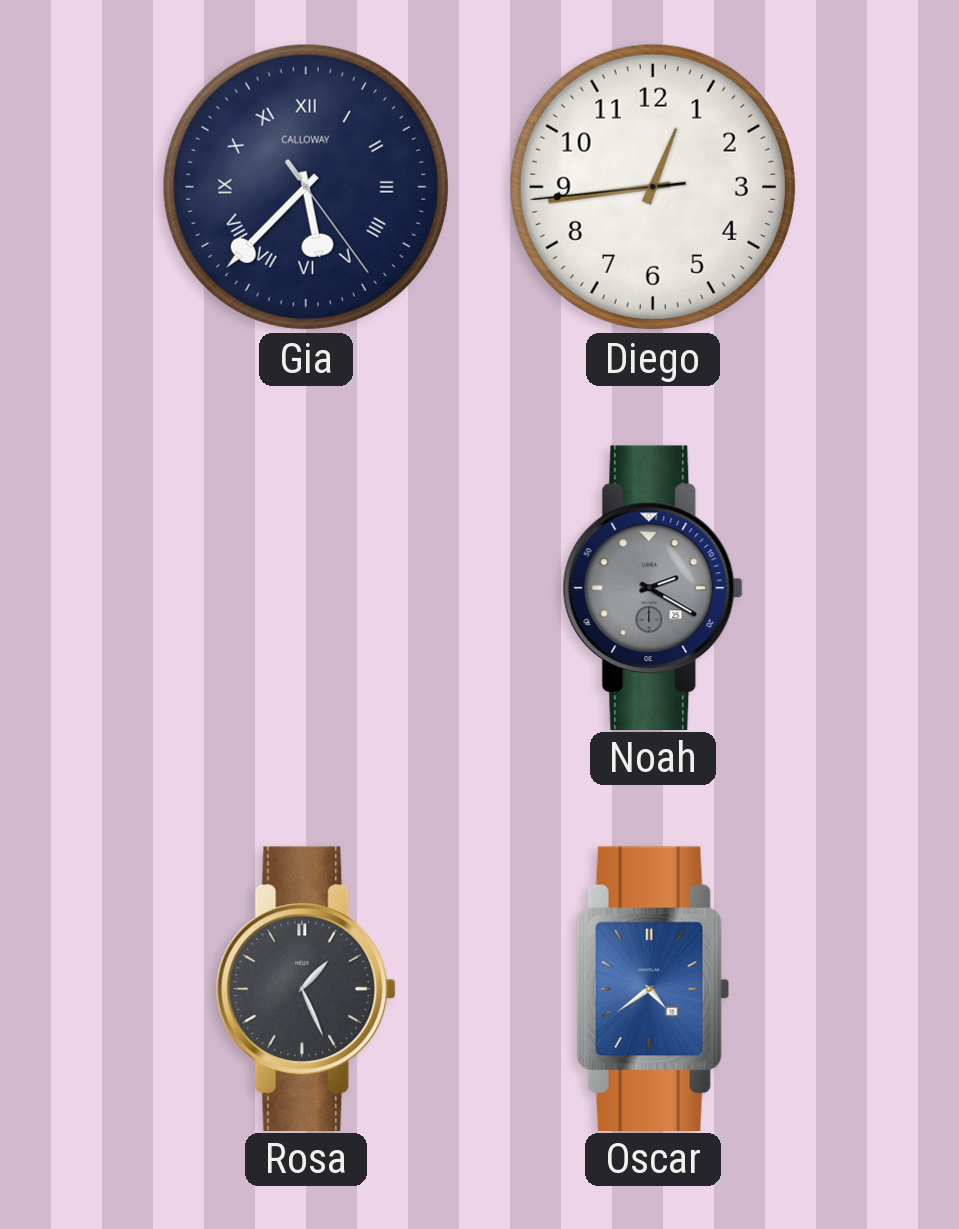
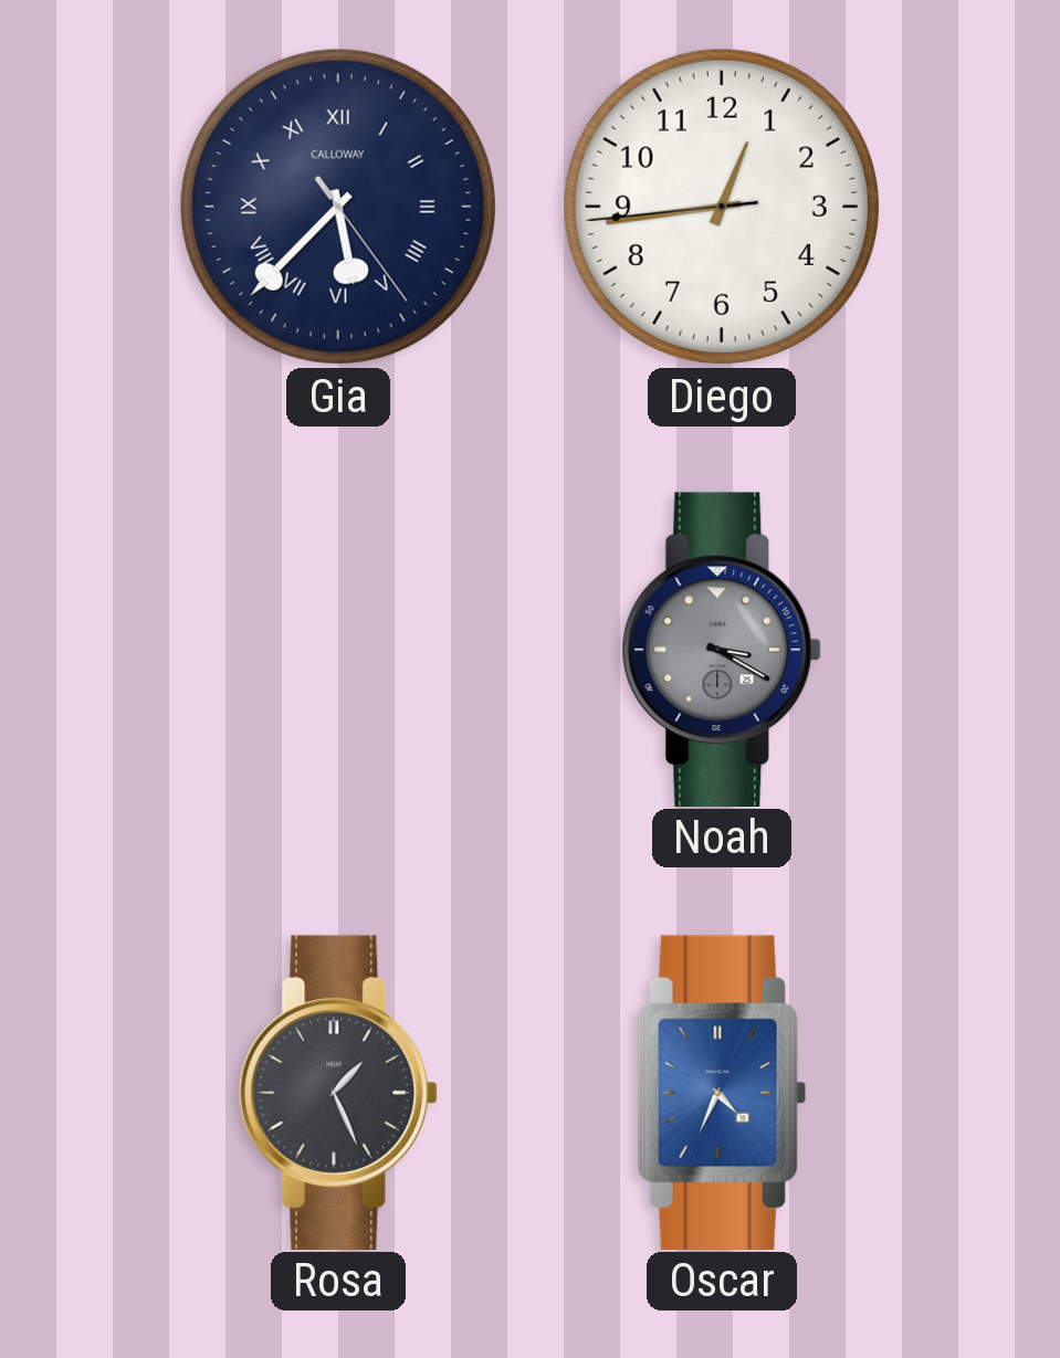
Noah: 2:20 -> 3:20 (722, 649)
Oscar: 4:39 -> 4:34 (722, 1092)
